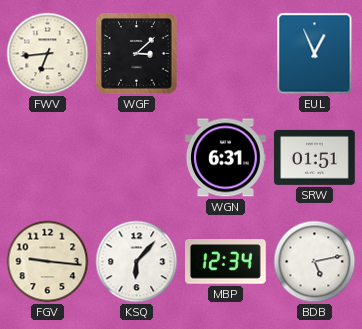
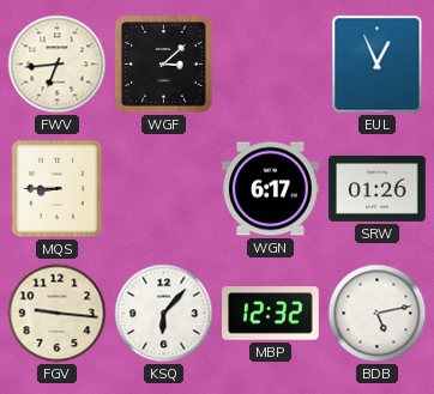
MQS: none -> 8:45 (58, 189)
WGN: 6:31 -> 6:17 (271, 189)
SRW: 01:51 -> 01:26 (378, 188)
MBP: 12:34 -> 12:32 (271, 314)
